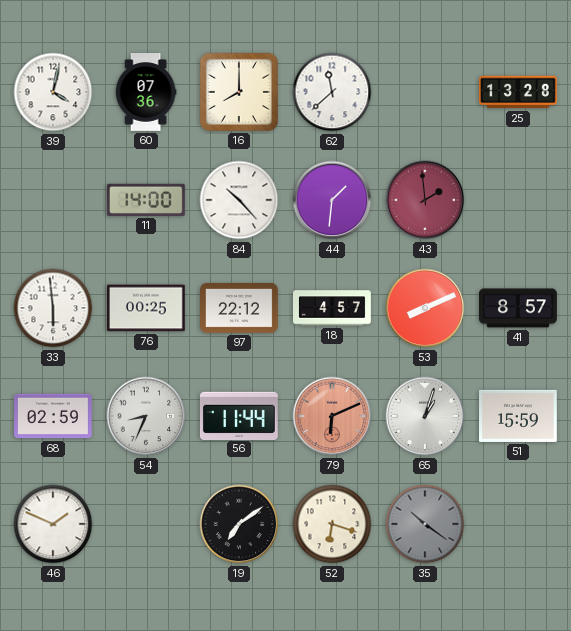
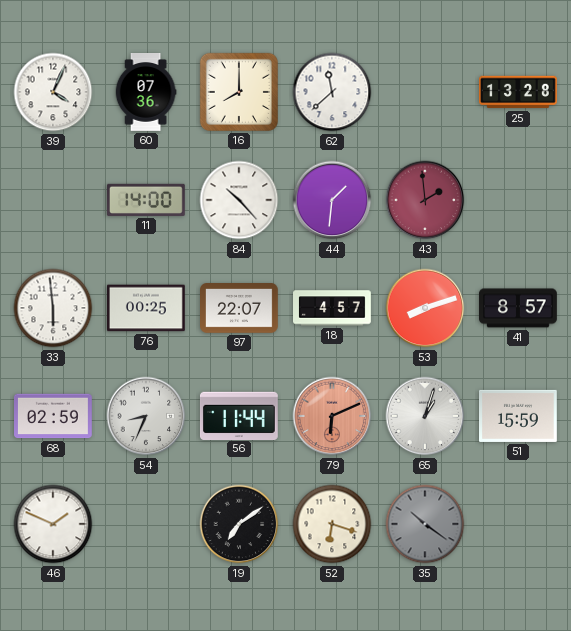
39: 4:02 -> 4:04 (53, 92)
97: 22:12 -> 22:07 (240, 309)
53: 8:11 -> 8:12 (425, 308)
